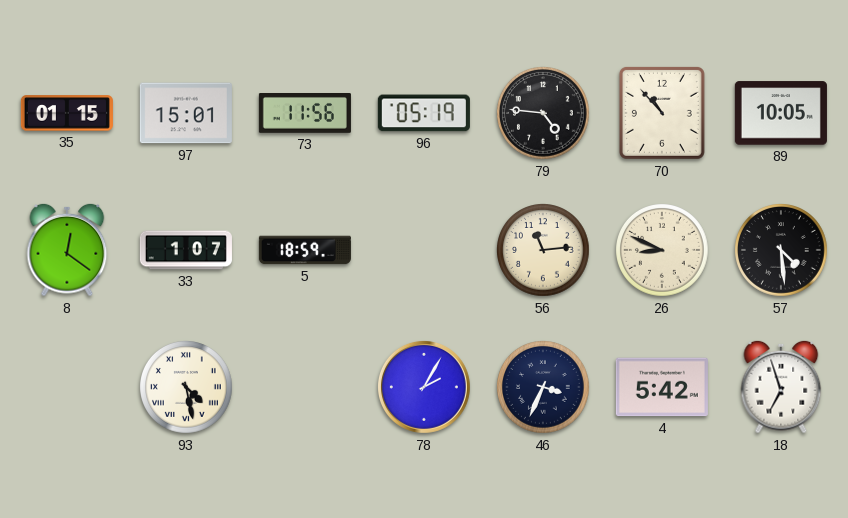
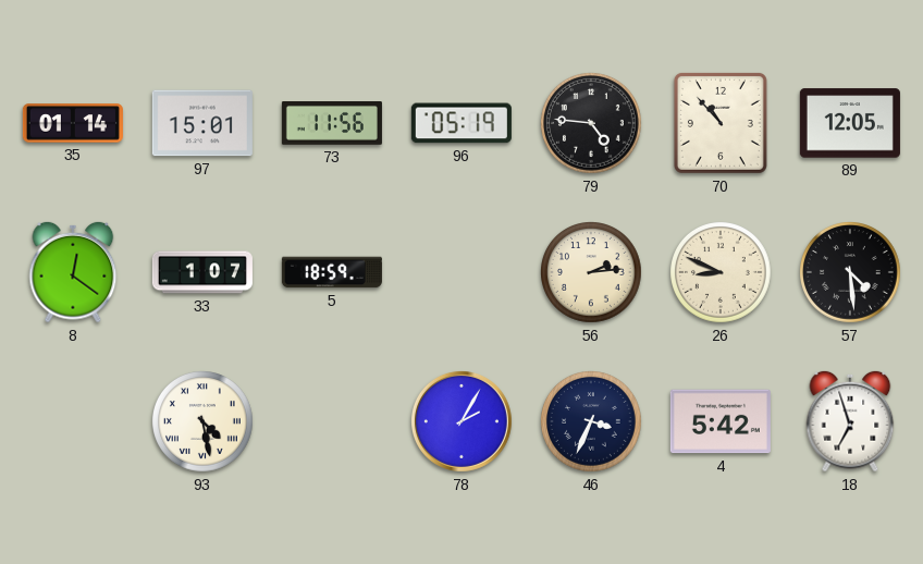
35: 01:15 -> 01:14 (73, 123)
89: 10:05 -> 12:05 (850, 123)
56: 11:14 -> 2:14 (592, 273)
